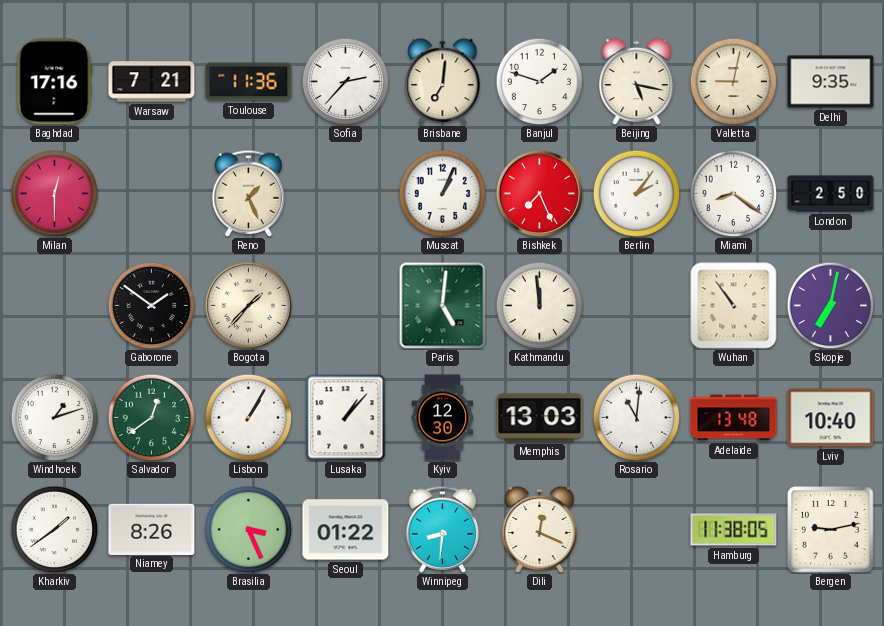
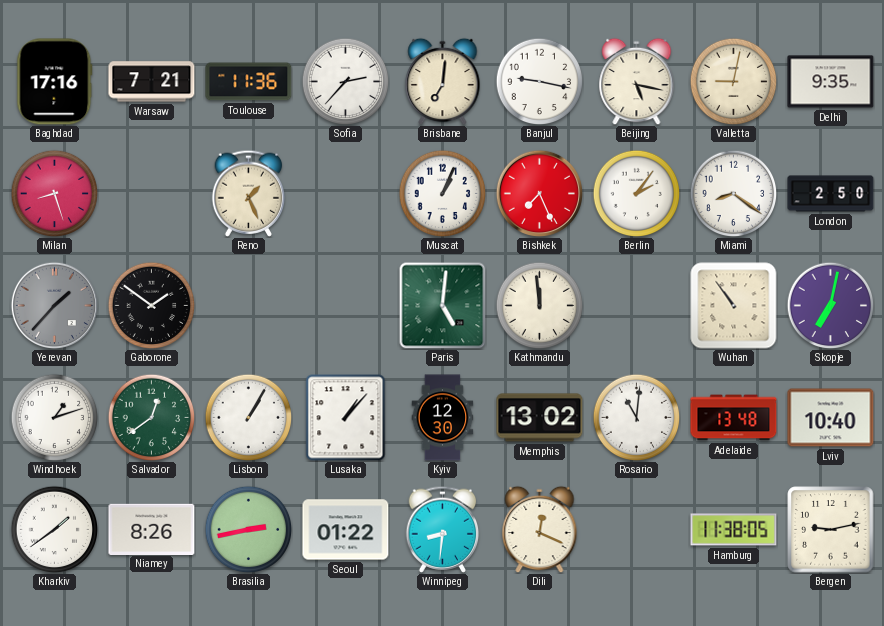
Banjul: 1:48 -> 9:17 (539, 81)
Milan: 12:30 -> 8:27 (54, 193)
Yerevan: none -> 1:37 (54, 305)
Bogota: 1:37 -> none (248, 305)
Memphis: 13:03 -> 13:02 (540, 418)
Brasilia: 3:26 -> 2:43 (248, 529)
